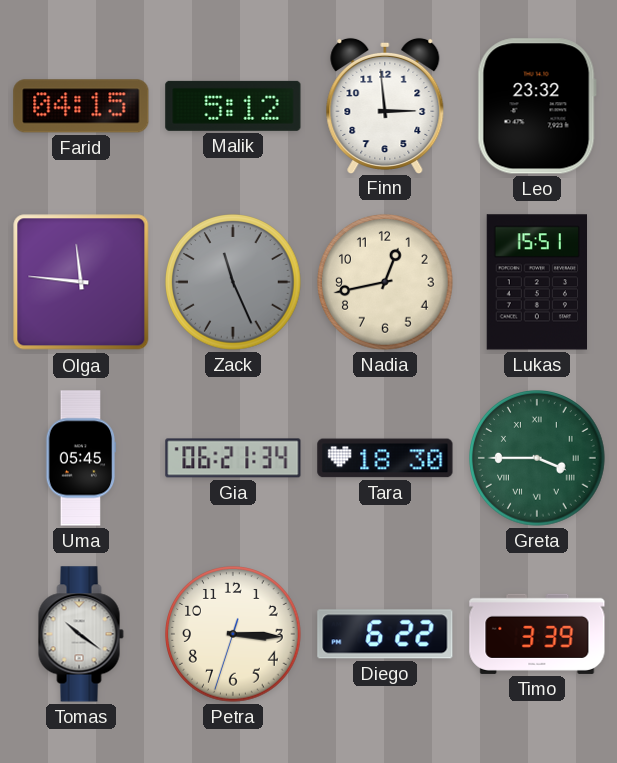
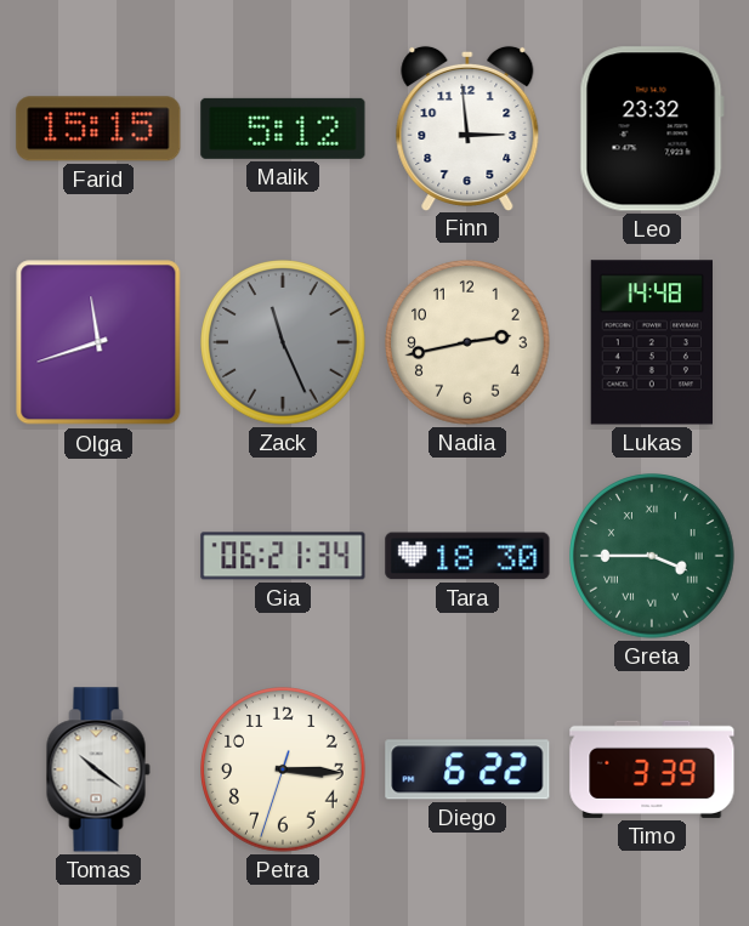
Farid: 04:15 -> 15:15 (98, 129)
Olga: 11:46 -> 11:42 (98, 342)
Nadia: 12:43 -> 2:43 (467, 342)
Lukas: 15:51 -> 14:48 (651, 342)
Uma: 05:45 -> none (81, 458)
